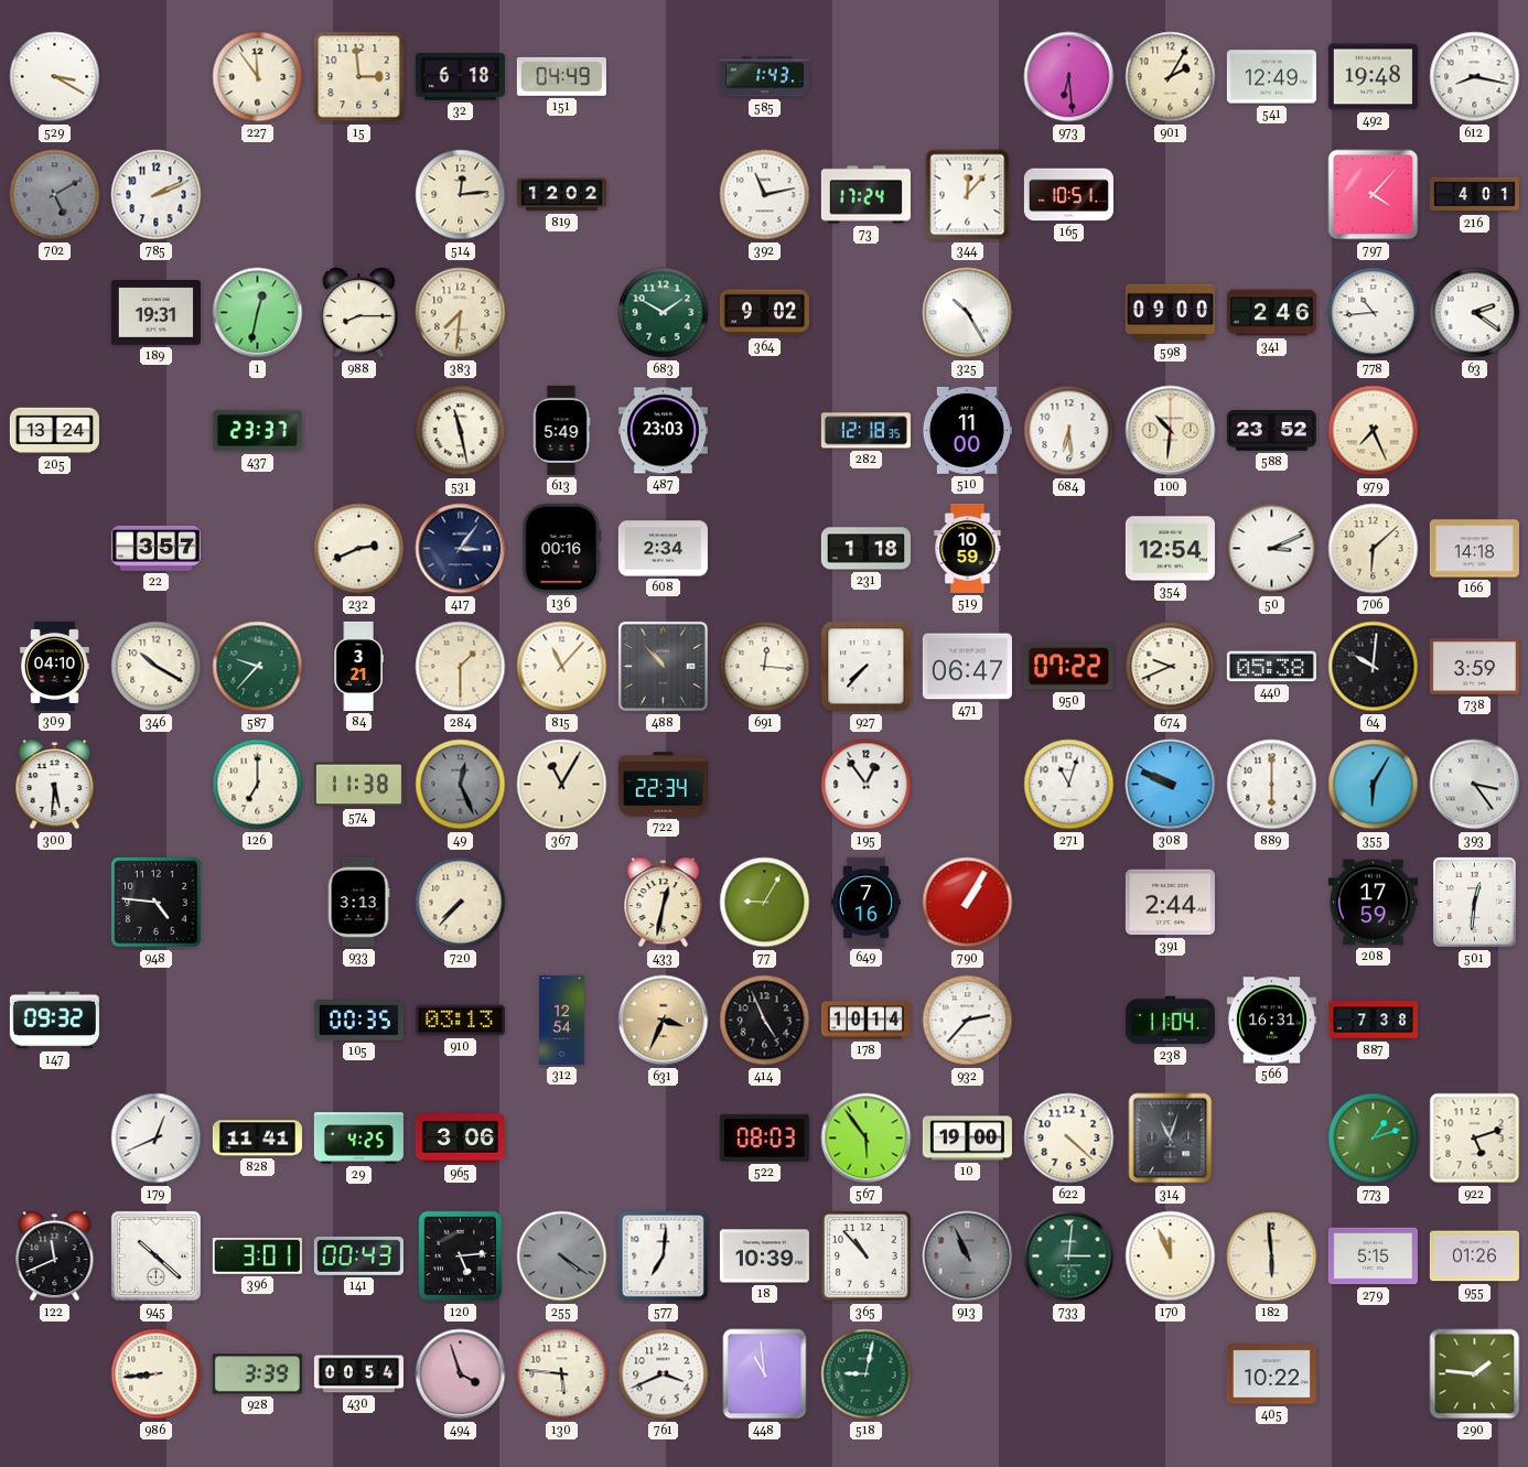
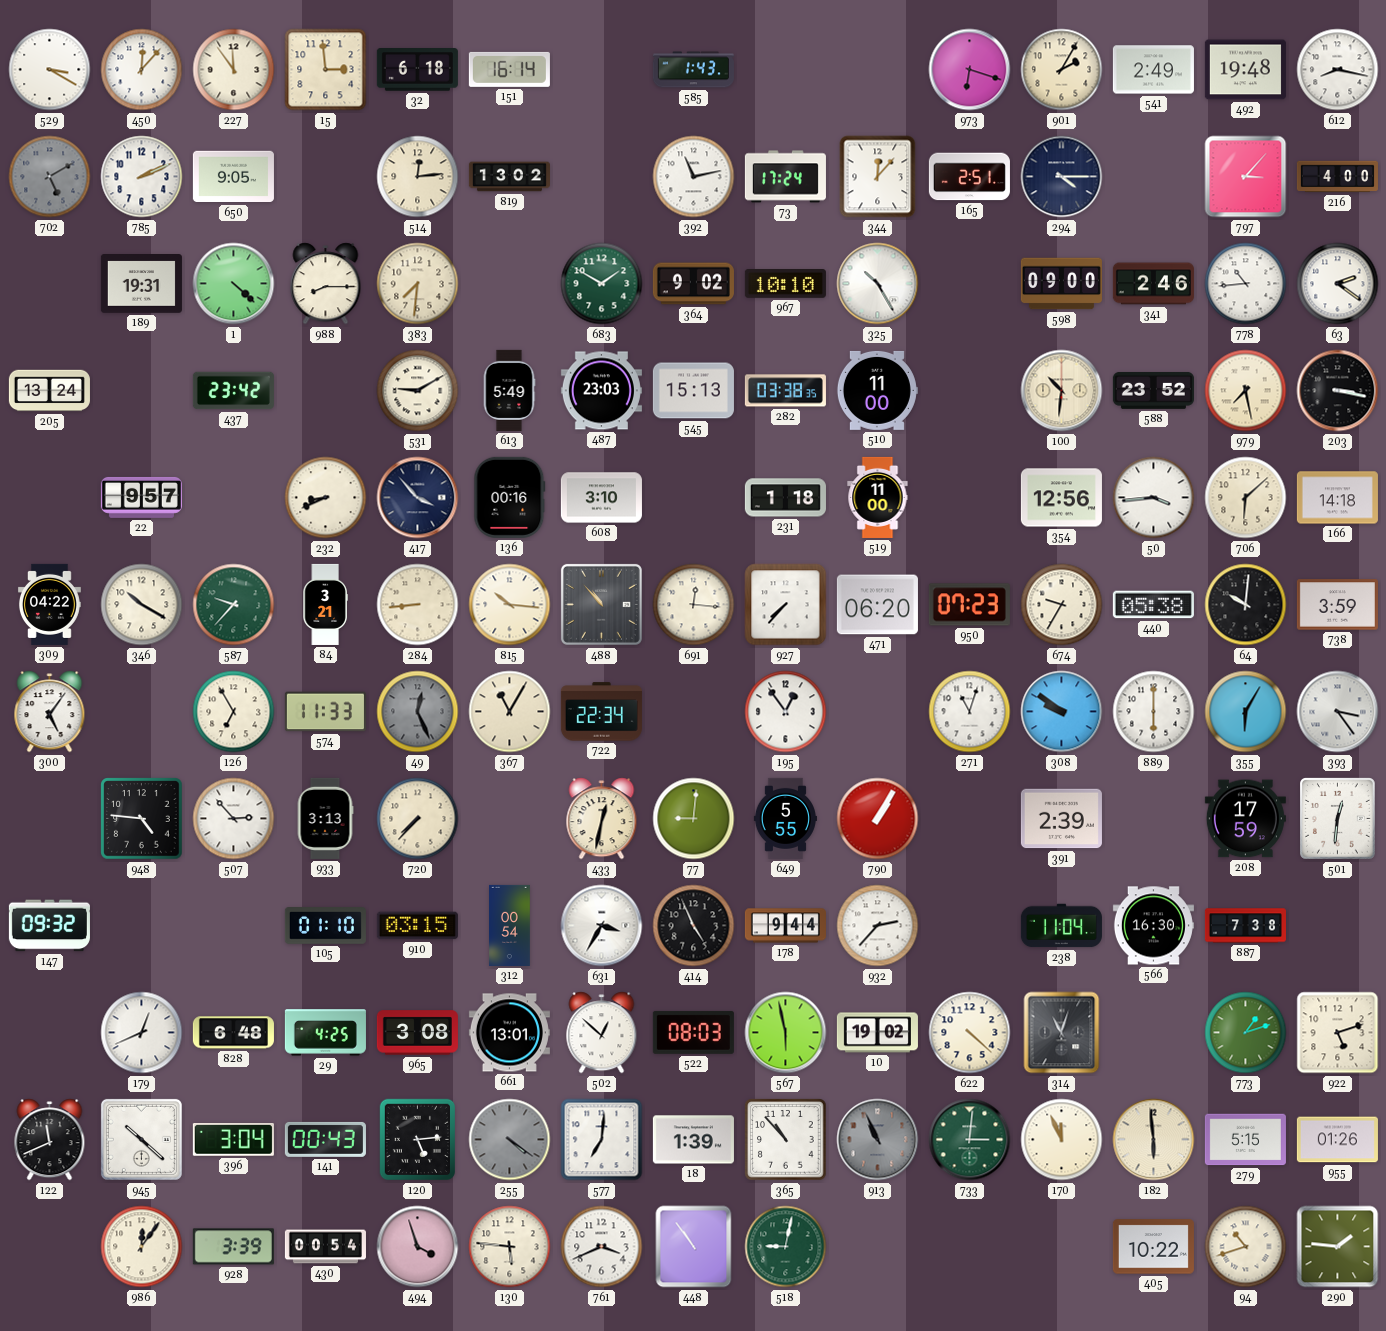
450: none -> 12:07 (142, 70)
151: 04:49 -> 16:14 (509, 69)
973: 6:29 -> 6:18 (970, 70)
541: 12:49 -> 2:49 (1153, 70)
650: none -> 9:05 (233, 177)
819: 12:02 -> 13:02 (509, 177)
165: 10:51 -> 2:51 (969, 177)
294: none -> 4:15 (1062, 177)
797: 4:07 -> 3:07 (1246, 177)
216: 4:01 -> 4:00 (1337, 177)
1: 12:32 -> 4:22 (234, 284)
967: none -> 10:10 (785, 284)
437: 23:37 -> 23:42 (233, 391)
531: 11:28 -> 9:10 (418, 391)
545: none -> 15:13 (693, 391)
282: 12:18 -> 03:38 (785, 391)
684: 6:29 -> none (1069, 431)
979: 7:26 -> 7:28 (1246, 391)
203: none -> 3:17 (1338, 391)
22: 3:57 -> 9:57 (141, 497)
232: 2:41 -> 8:41 (326, 498)
417: 3:06 -> 3:53 (418, 498)
608: 2:34 -> 3:10 (601, 498)
519: 10:59 -> 11:00 (878, 497)
354: 12:54 -> 12:56 (1061, 498)
50: 3:11 -> 3:44 (1154, 498)
309: 04:10 -> 04:22 (50, 604)
284: 1:30 -> 8:44 (418, 605)
815: 11:07 -> 10:16 (510, 605)
471: 06:47 -> 06:20 (877, 605)
950: 07:22 -> 07:23 (969, 605)
674: 9:41 -> 9:35 (1062, 605)
300: 5:31 -> 5:06 (50, 712)
126: 7:00 -> 6:55 (234, 712)
574: 11:38 -> 11:33 (325, 712)
308: 9:49 -> 9:51 (1062, 712)
507: none -> 2:53 (234, 819)
77: 9:05 -> 9:01 (694, 819)
649: 7:16 -> 5:55 (785, 818)
391: 2:44 -> 2:39 (1061, 819)
105: 00:35 -> 01:10 (325, 926)
910: 03:13 -> 03:15 (417, 926)
312: 12:54 -> 00:54 (510, 925)
631: 3:34 -> 3:35 (602, 926)
631 dial: champagne -> white (602, 926)
178: 10:14 -> 9:44 (785, 926)
566: 16:31 -> 16:30 (1153, 926)
828: 11:41 -> 6:48 (233, 1033)
965: 3:06 -> 3:08 (417, 1033)
661: none -> 13:01 (509, 1033)
502: none -> 12:52 (602, 1033)
567: 5:54 -> 5:58 (786, 1033)
10: 19:00 -> 19:02 (877, 1033)
396: 3:01 -> 3:04 (233, 1140)
18: 10:39 -> 1:39 (693, 1140)
986: 8:44 -> 12:06 (142, 1247)
448: 10:59 -> 10:54 (694, 1247)
94: none -> 10:42 (1246, 1247)
